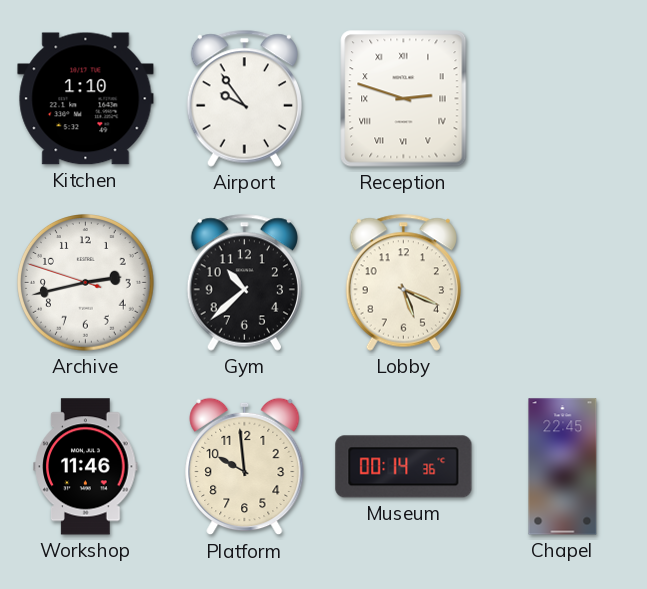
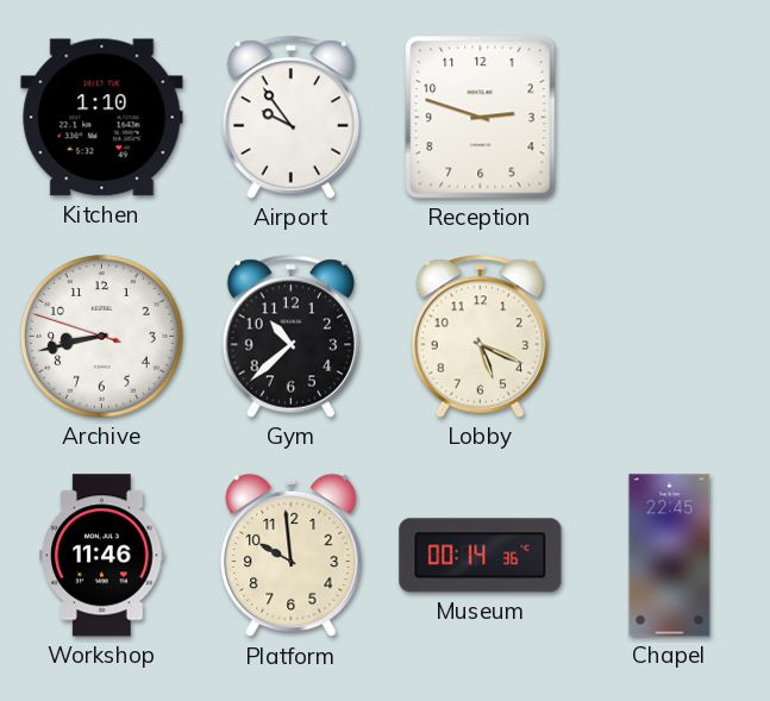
Reception numerals: Roman -> Arabic (481, 118)
Archive: 2:42 -> 8:42 (102, 337)
